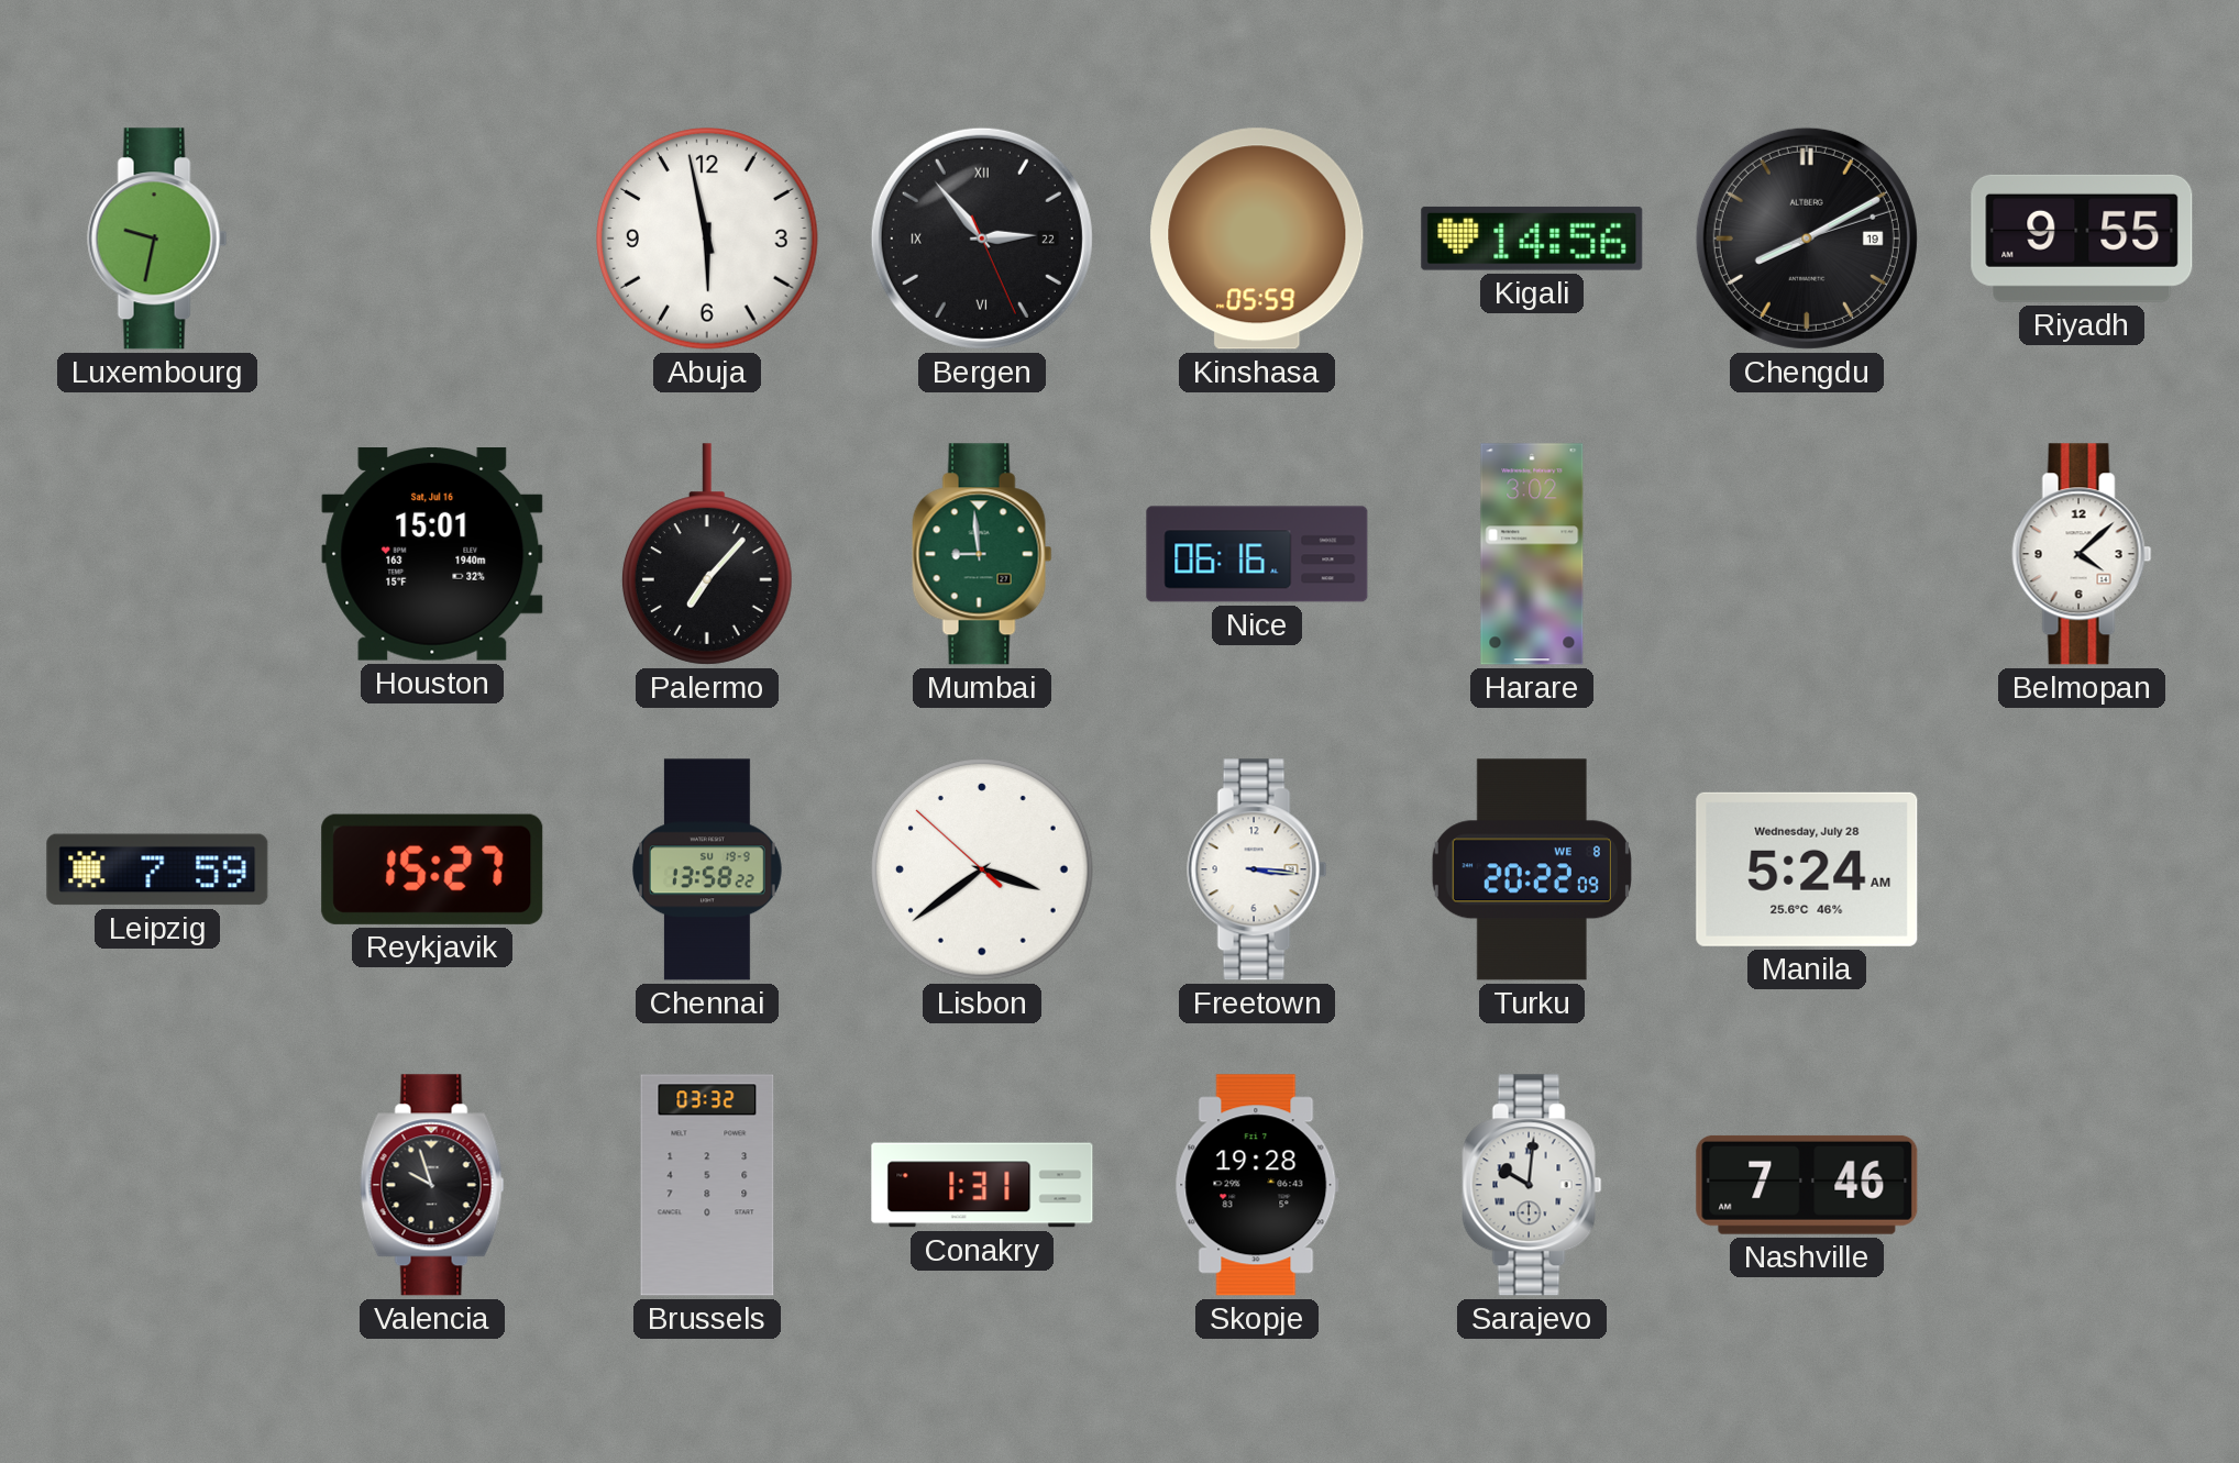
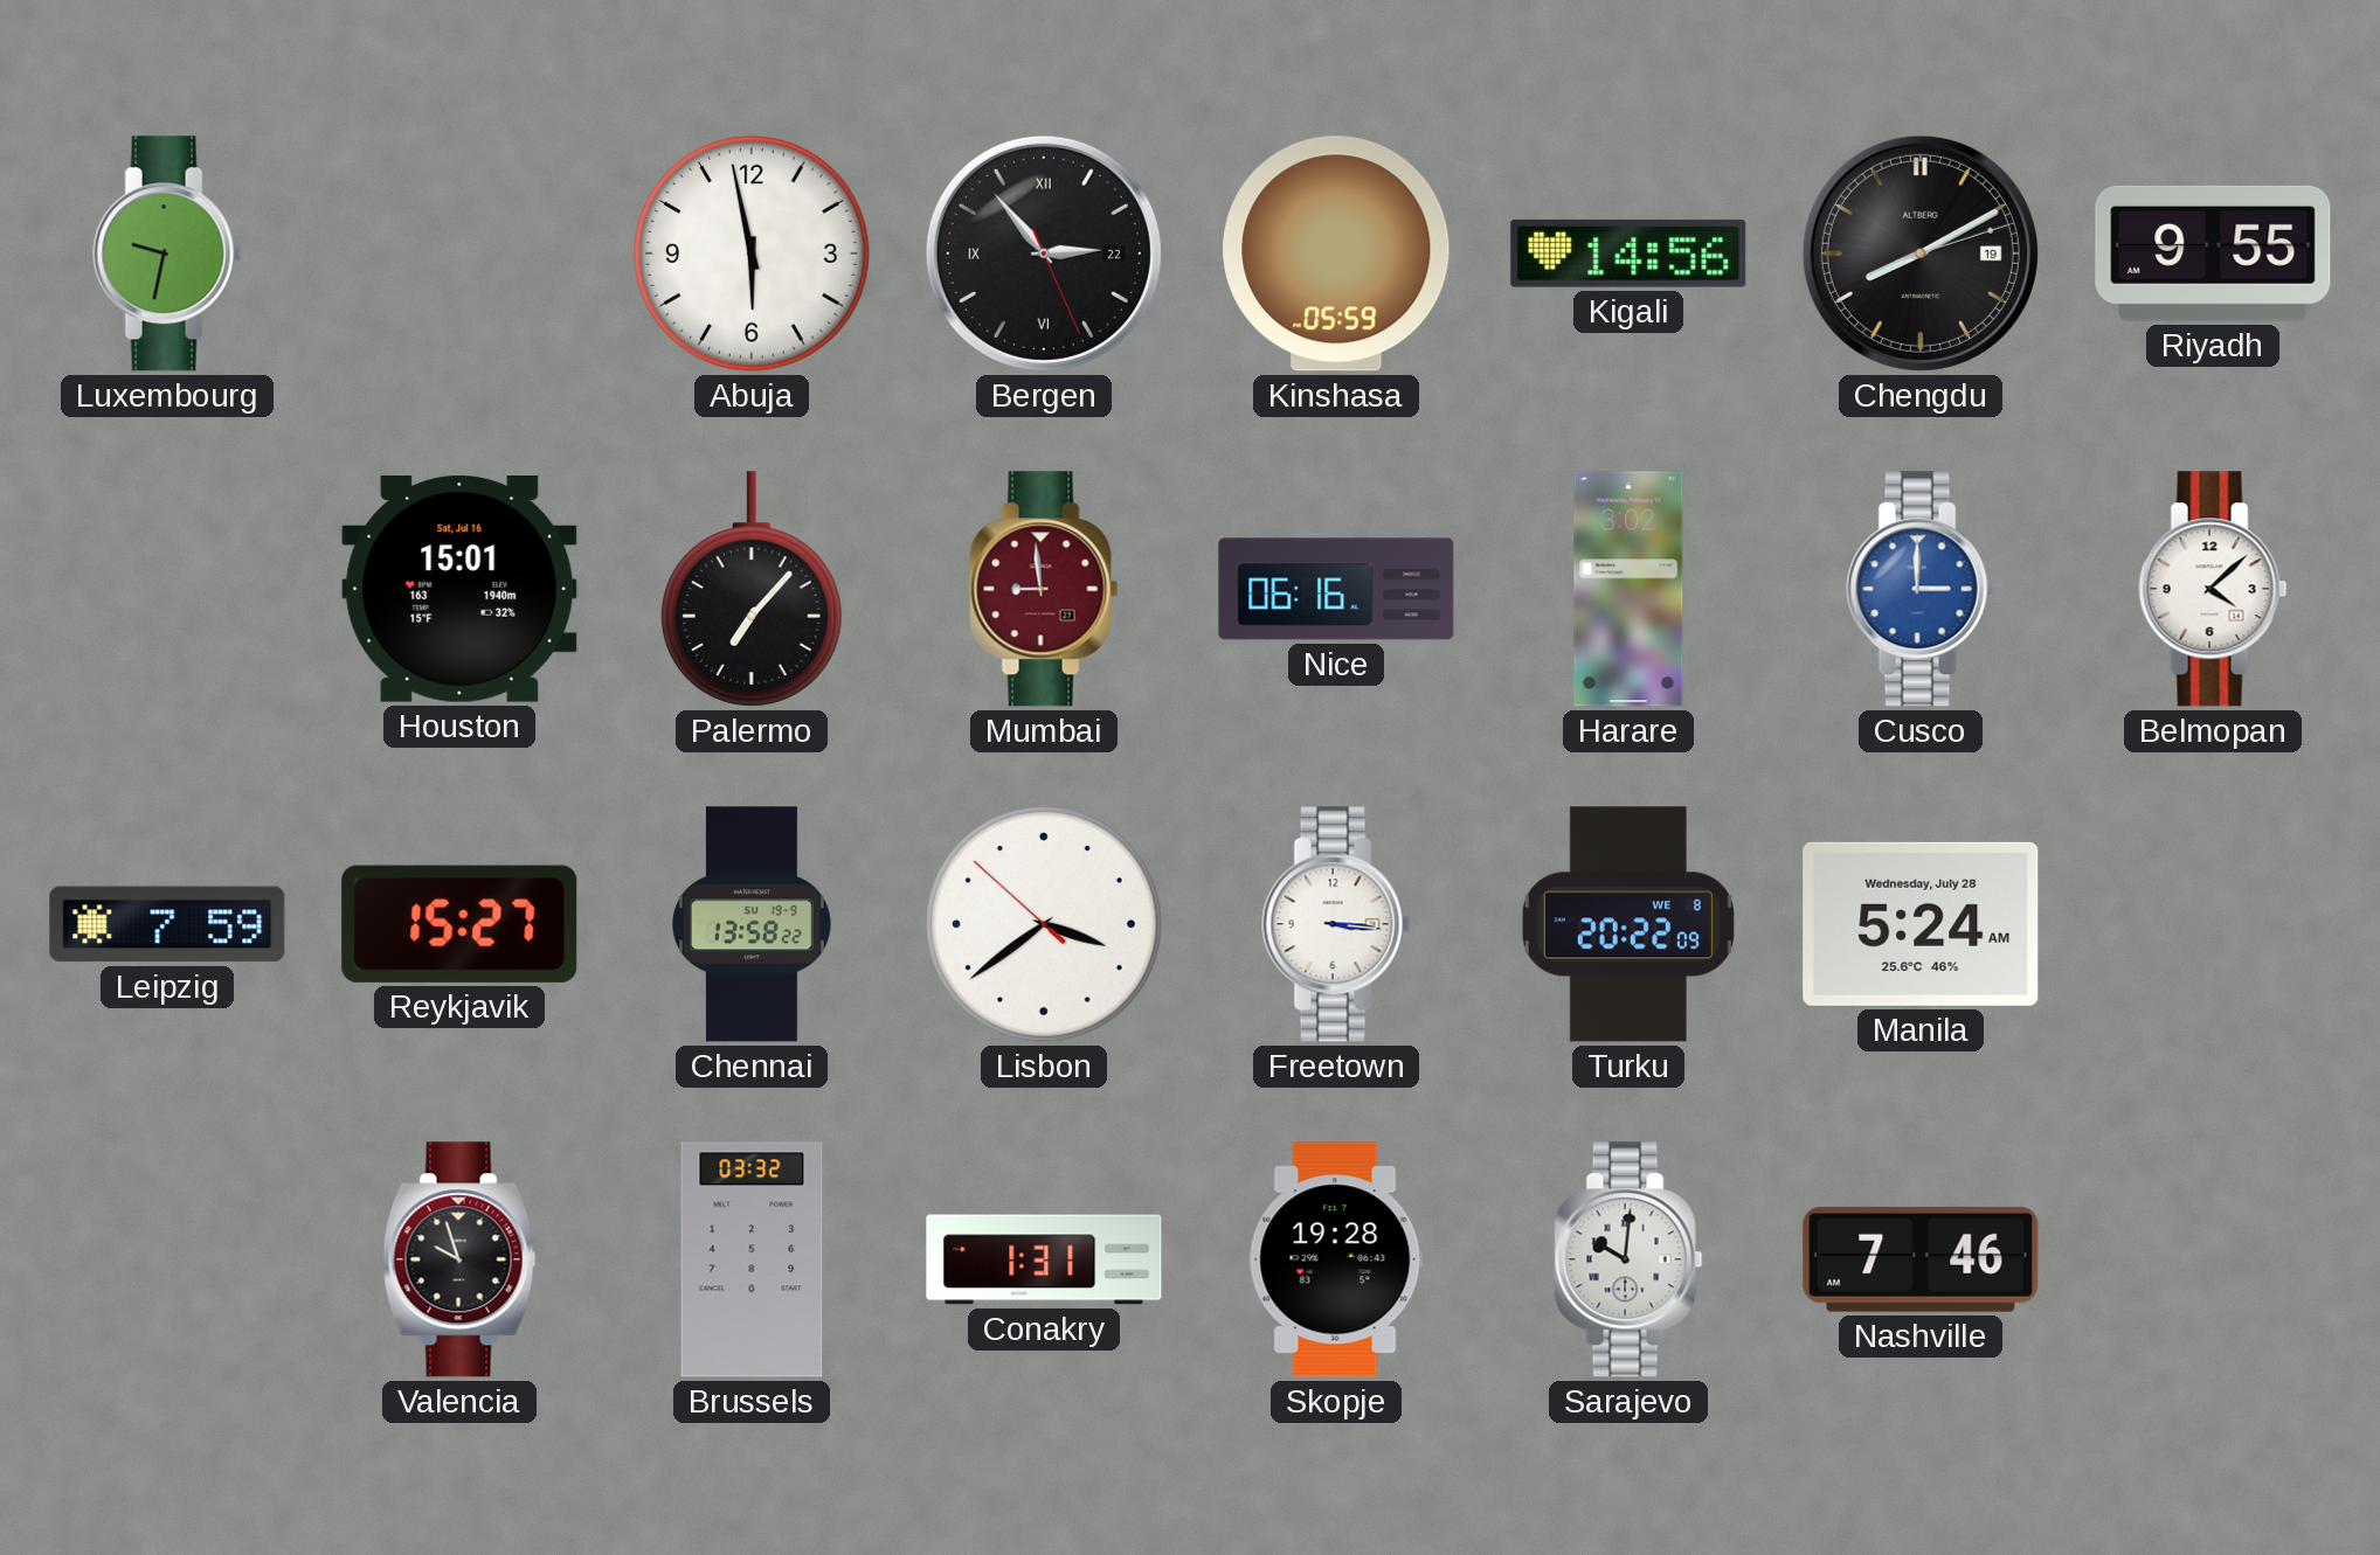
Mumbai dial: green -> burgundy (1044, 589)
Cusco: none -> 3:00 (1921, 589)
